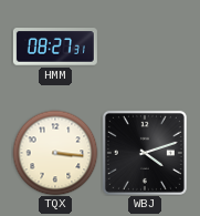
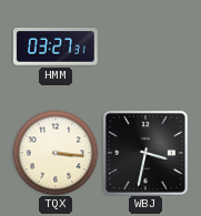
HMM: 08:27 -> 03:27 (56, 48)
WBJ: 4:12 -> 3:32 (145, 153)
